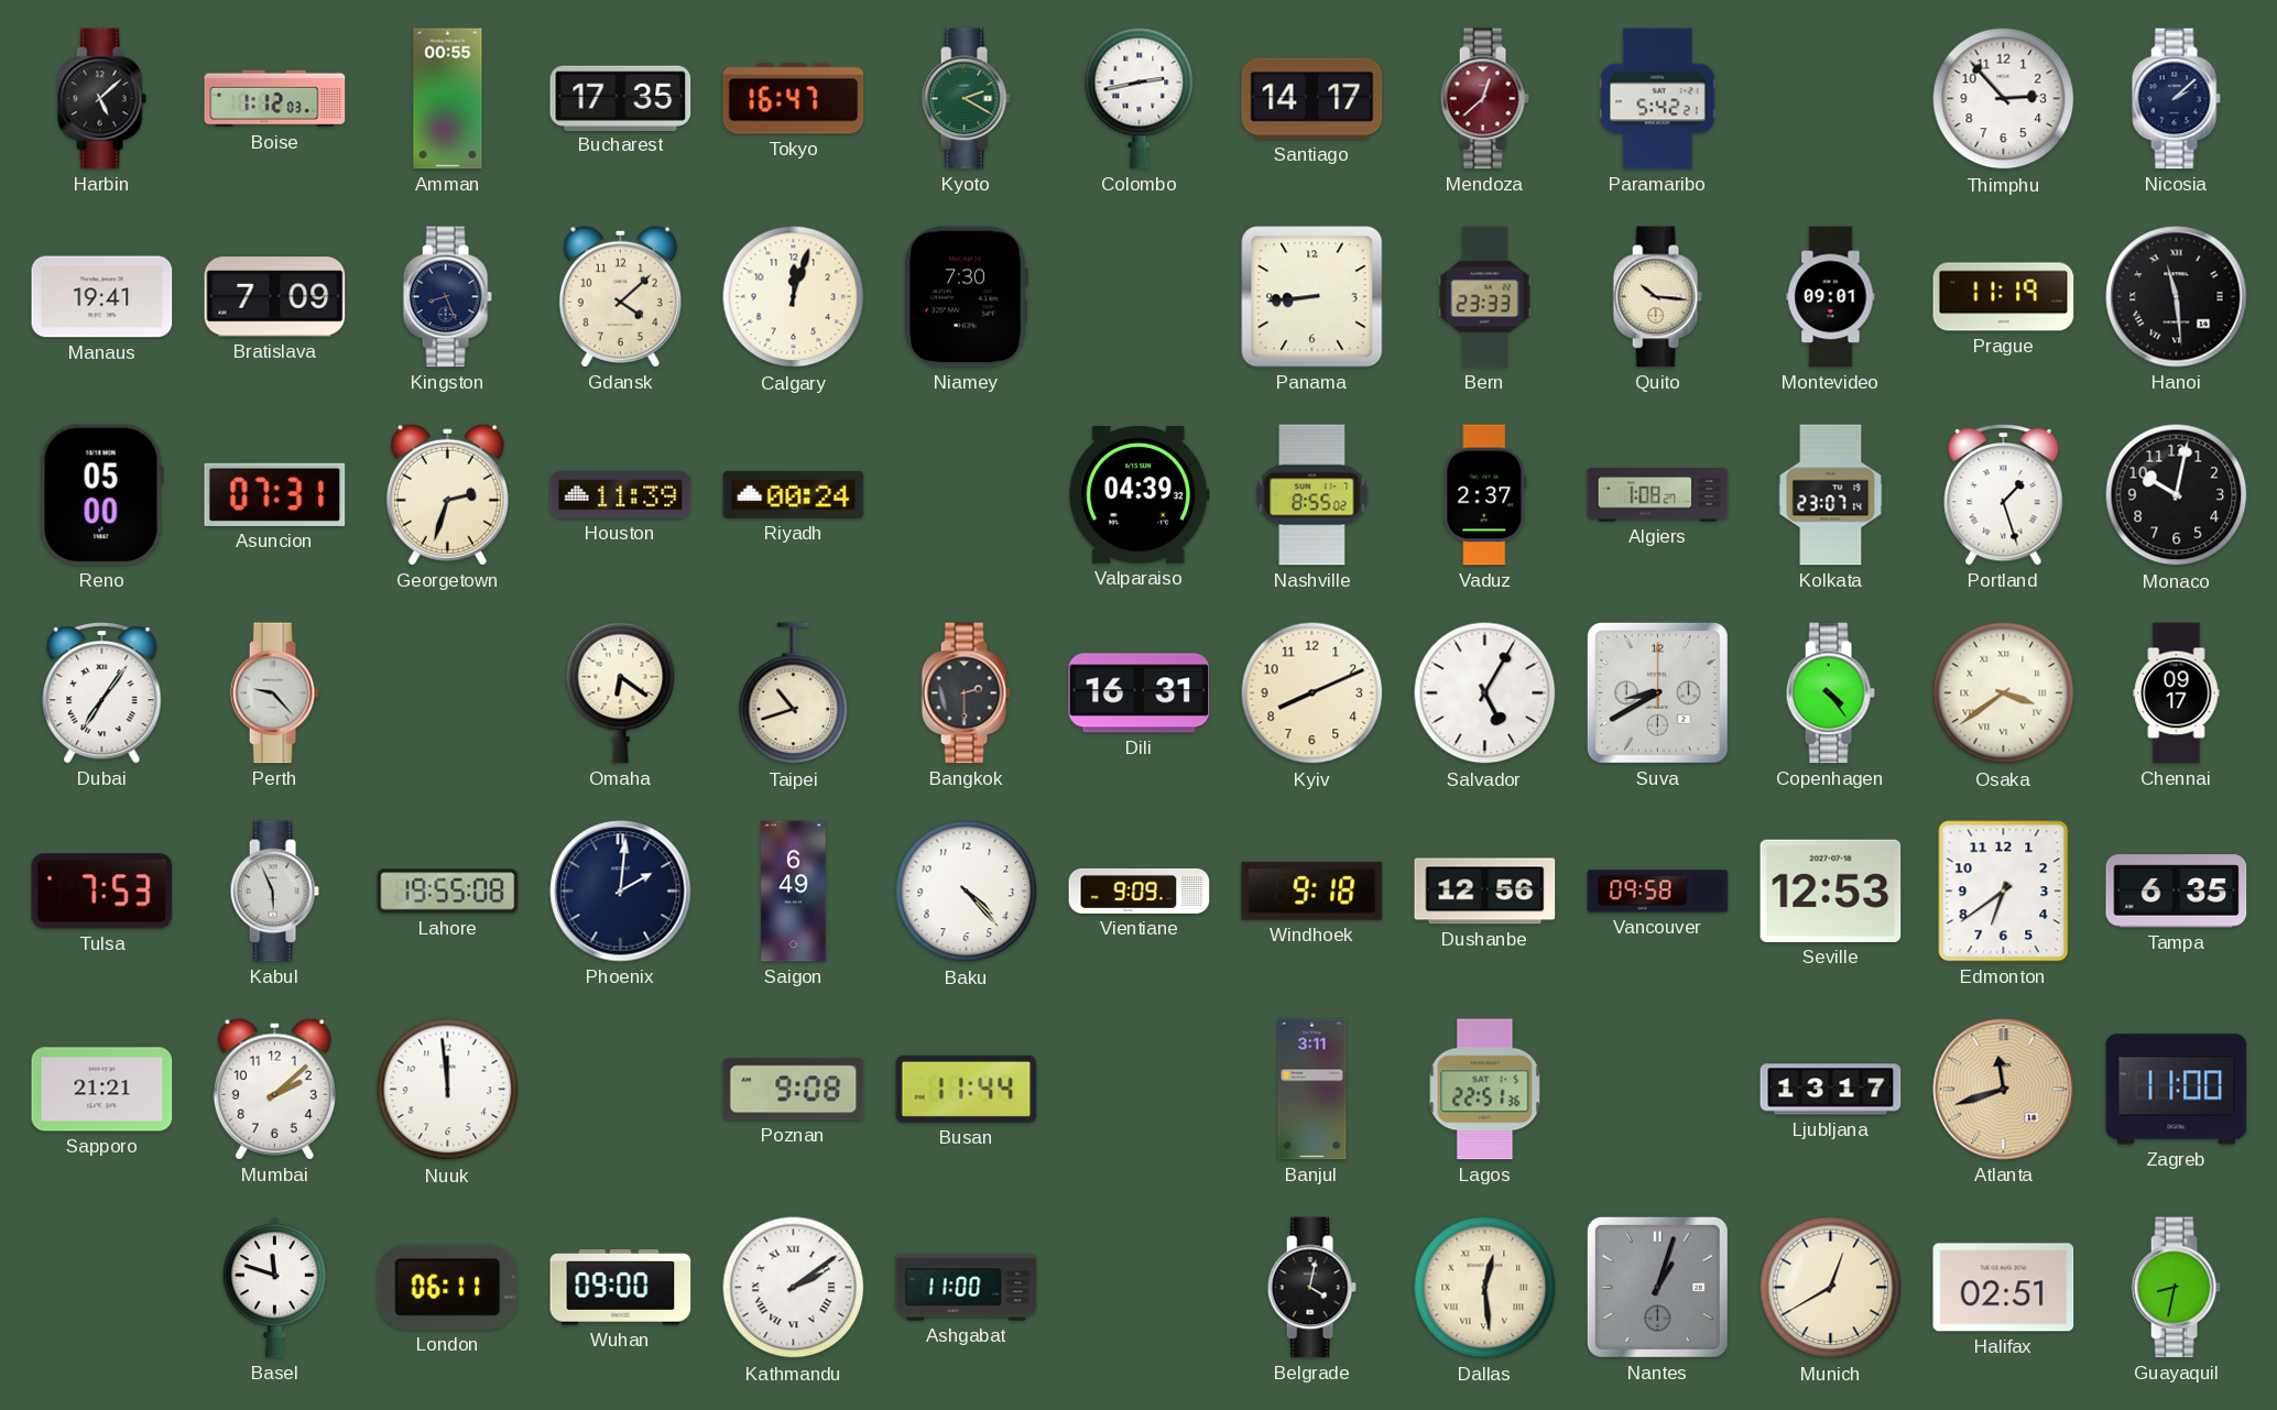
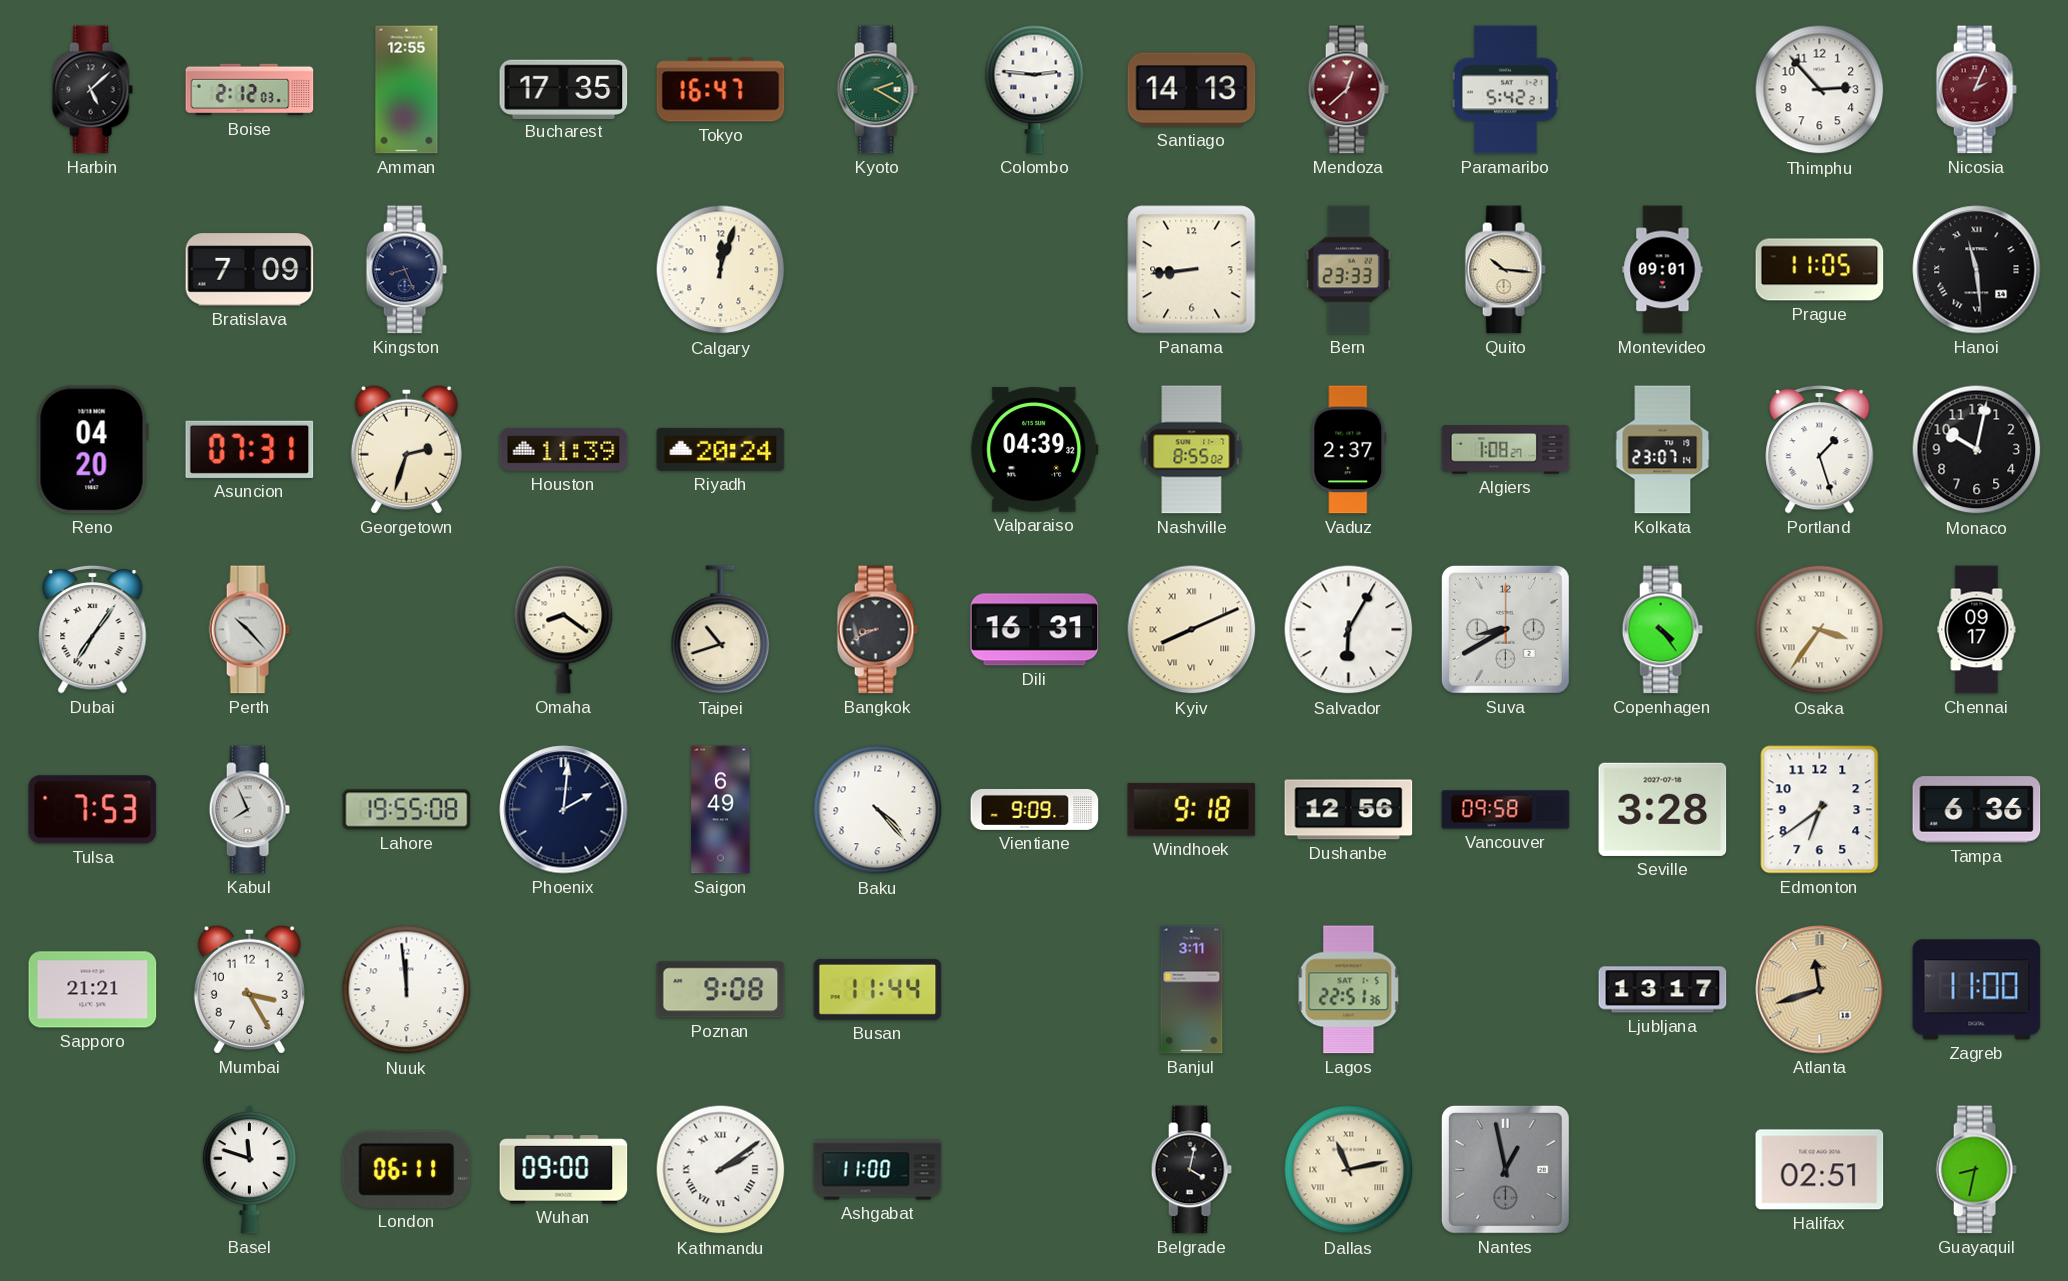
Boise: 1:12 -> 2:12 (250, 90)
Amman: 00:55 -> 12:55 (407, 90)
Colombo: 2:43 -> 2:46 (1035, 89)
Santiago: 14:17 -> 14:13 (1192, 90)
Nicosia: 2:08 -> 2:04 (1976, 90)
Nicosia dial: navy -> burgundy (1976, 90)
Manaus: 19:41 -> none (102, 297)
Gdansk: 4:08 -> none (620, 296)
Niamey: 7:30 -> none (966, 297)
Prague: 11:19 -> 11:05 (1820, 270)
Reno: 05:00 -> 04:20 (92, 450)
Riyadh: 00:24 -> 20:24 (721, 449)
Perth: 9:23 -> 10:23 (249, 630)
Omaha: 6:21 -> 8:21 (564, 629)
Bangkok: 2:30 -> 8:41 (877, 630)
Kyiv numerals: Arabic -> Roman (1192, 630)
Salvador: 5:05 -> 6:05 (1349, 630)
Osaka: 3:39 -> 3:36 (1820, 630)
Kabul: 5:56 -> 7:56 (249, 810)
Seville: 12:53 -> 3:28 (1663, 809)
Tampa: 6:35 -> 6:36 (1977, 810)
Mumbai: 2:08 -> 3:25 (249, 989)
Dallas: 12:29 -> 11:13 (1349, 1170)
Nantes: 1:03 -> 12:58 (1505, 1169)
Munich: 12:40 -> none (1831, 1288)
